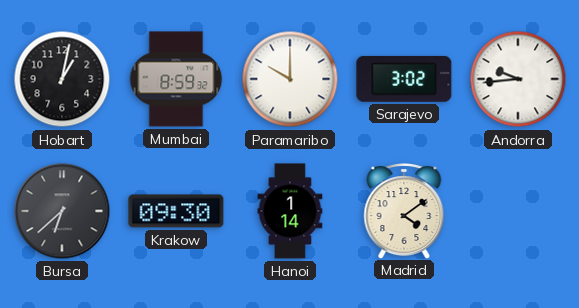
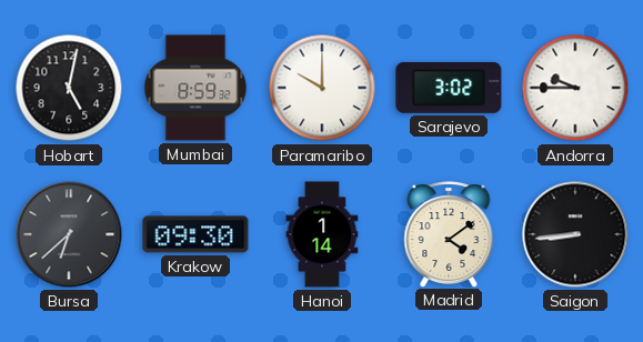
Hobart: 1:02 -> 5:02 (69, 88)
Andorra: 9:44 -> 9:45 (575, 88)
Saigon: none -> 8:44 (575, 234)
